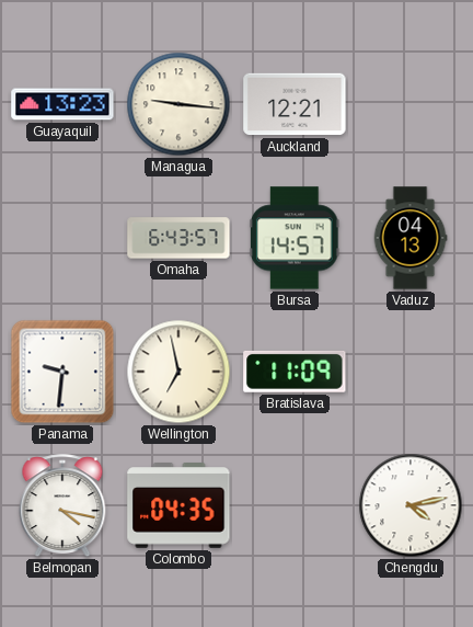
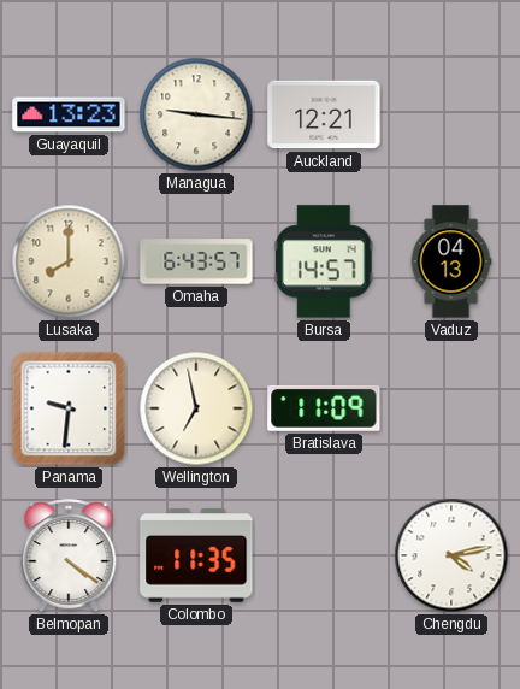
Lusaka: none -> 8:00 (69, 261)
Belmopan: 4:17 -> 4:21 (69, 556)
Colombo: 04:35 -> 11:35 (196, 555)
